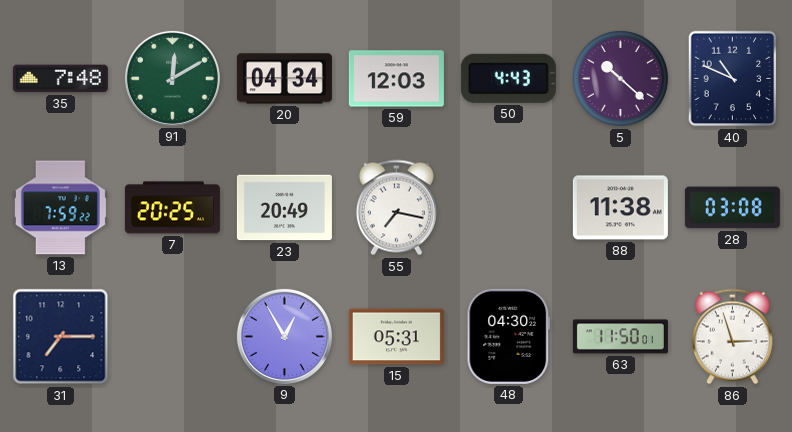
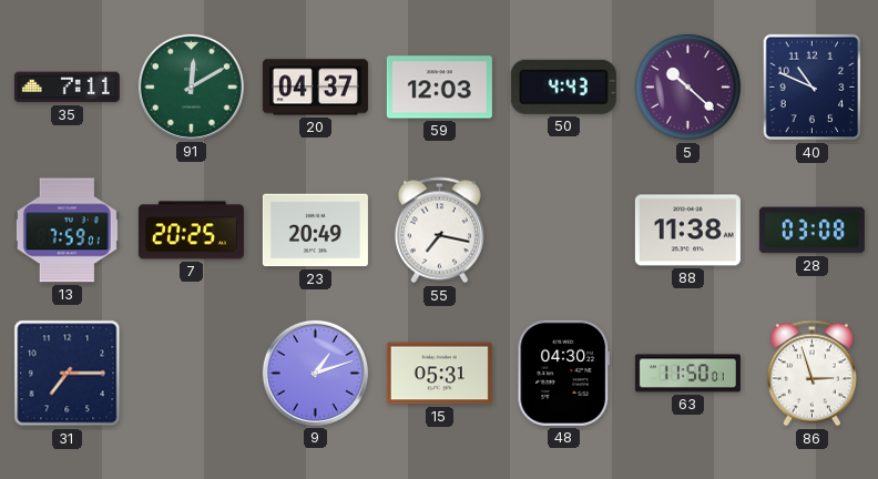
35: 7:48 -> 7:11 (67, 88)
20: 04:34 -> 04:37 (315, 88)
13: 7:59:22 -> 7:59:01 (67, 231)
9: 12:55 -> 1:12 (315, 373)
